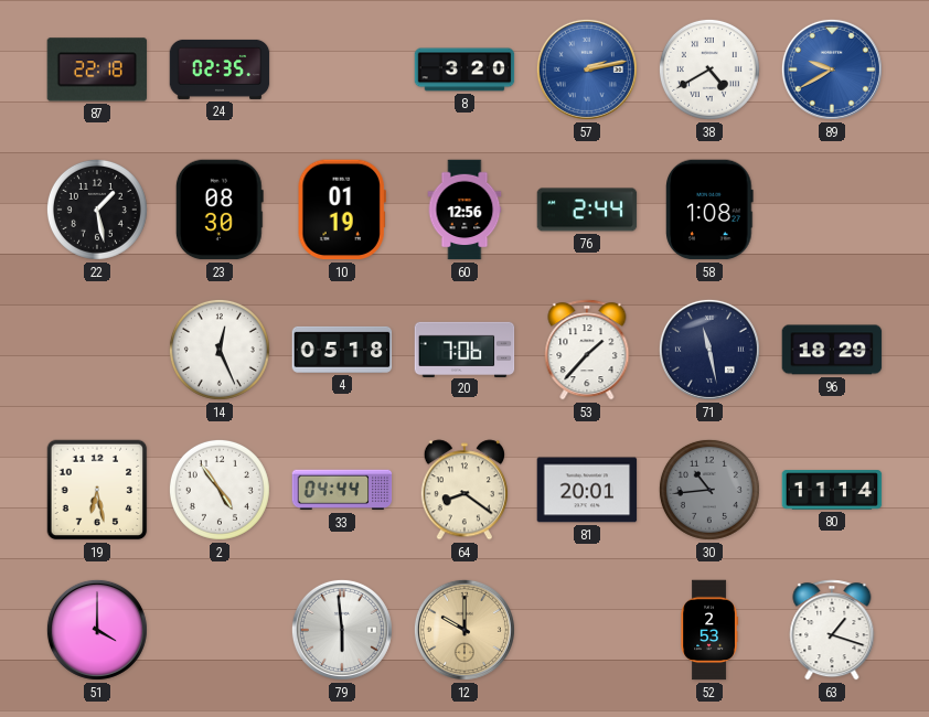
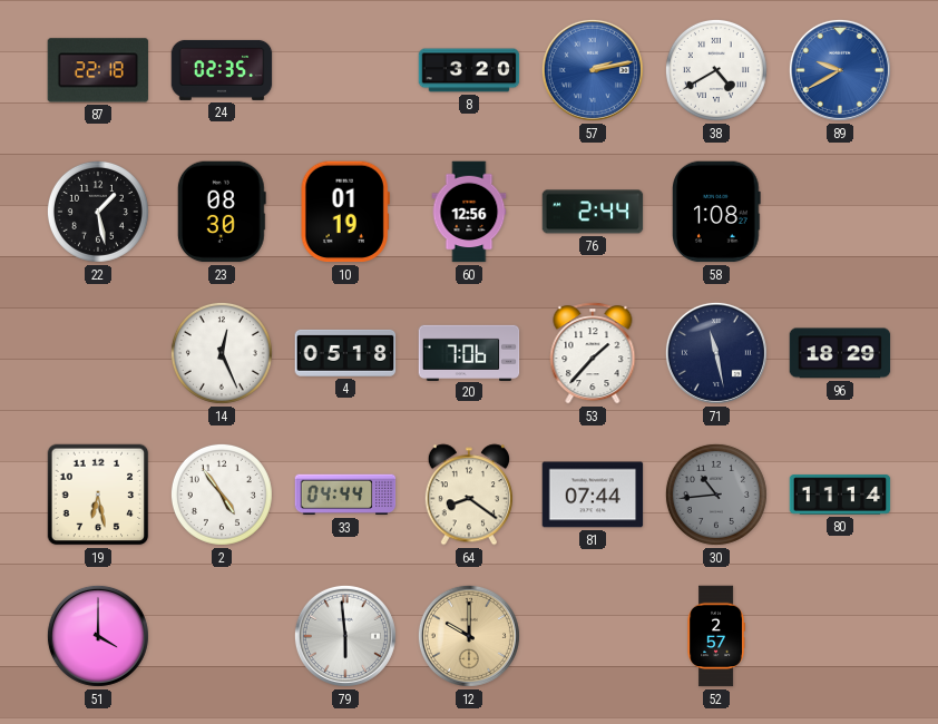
81: 20:01 -> 07:44 (593, 495)
52: 2:53 -> 2:57 (716, 636)
63: 1:18 -> none (832, 630)
